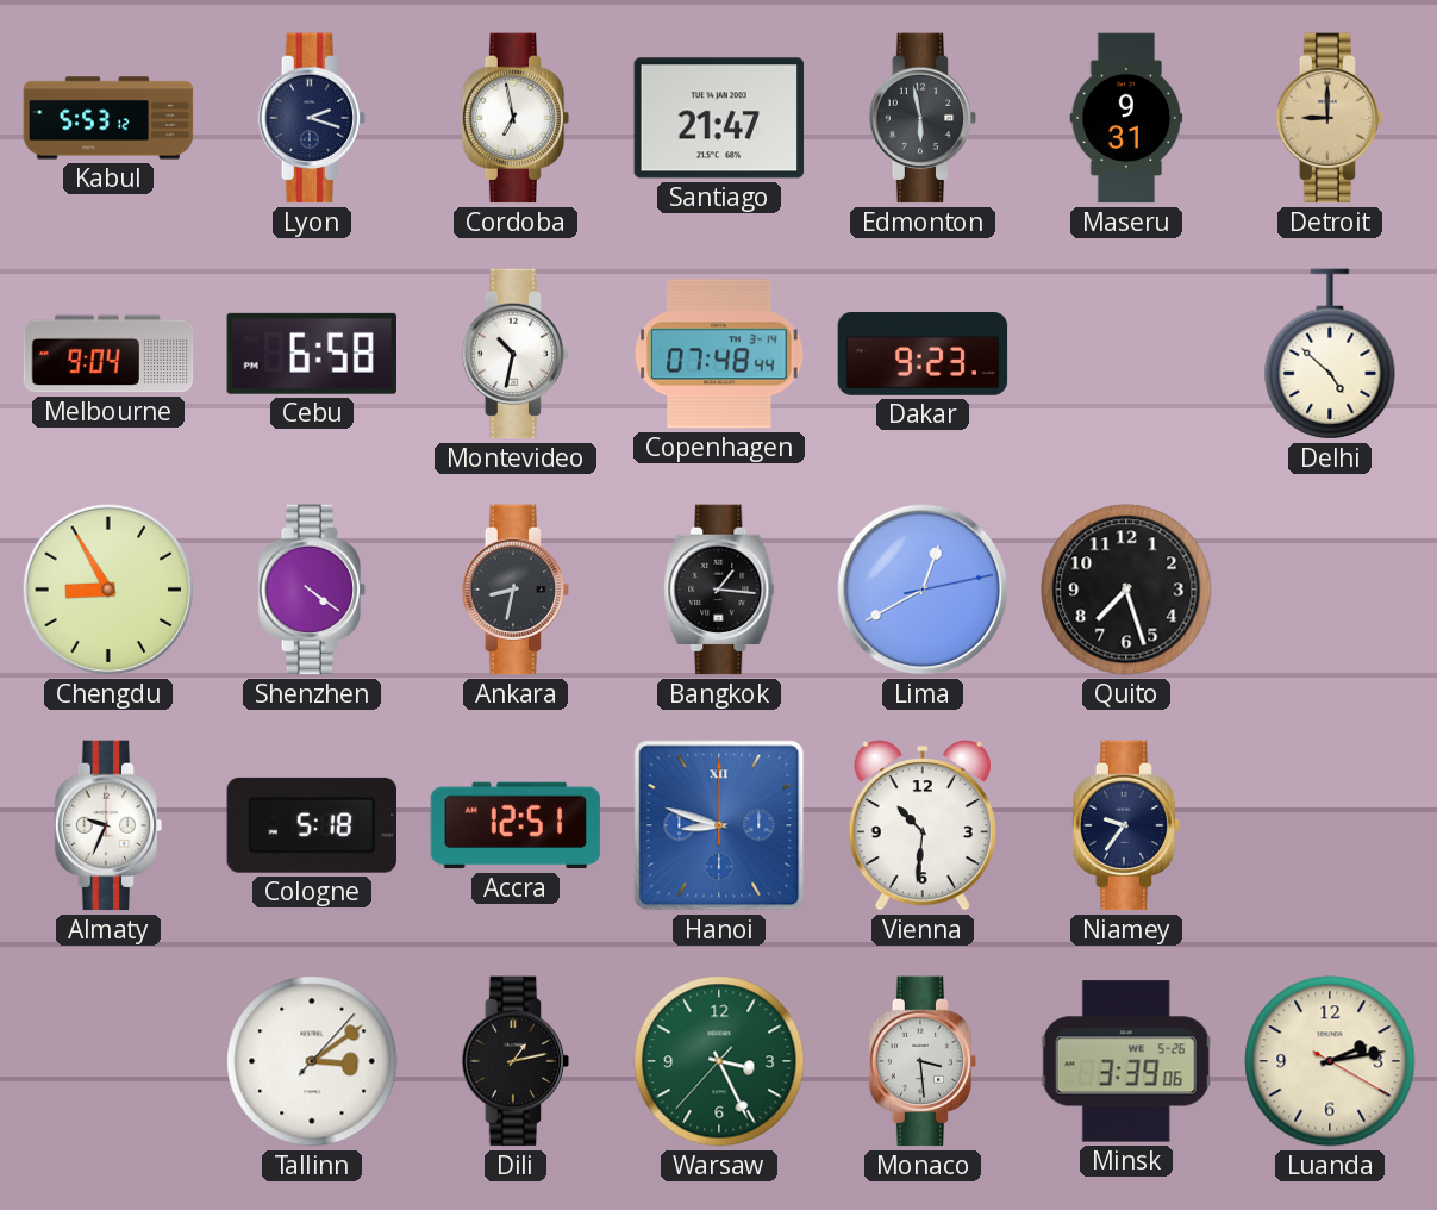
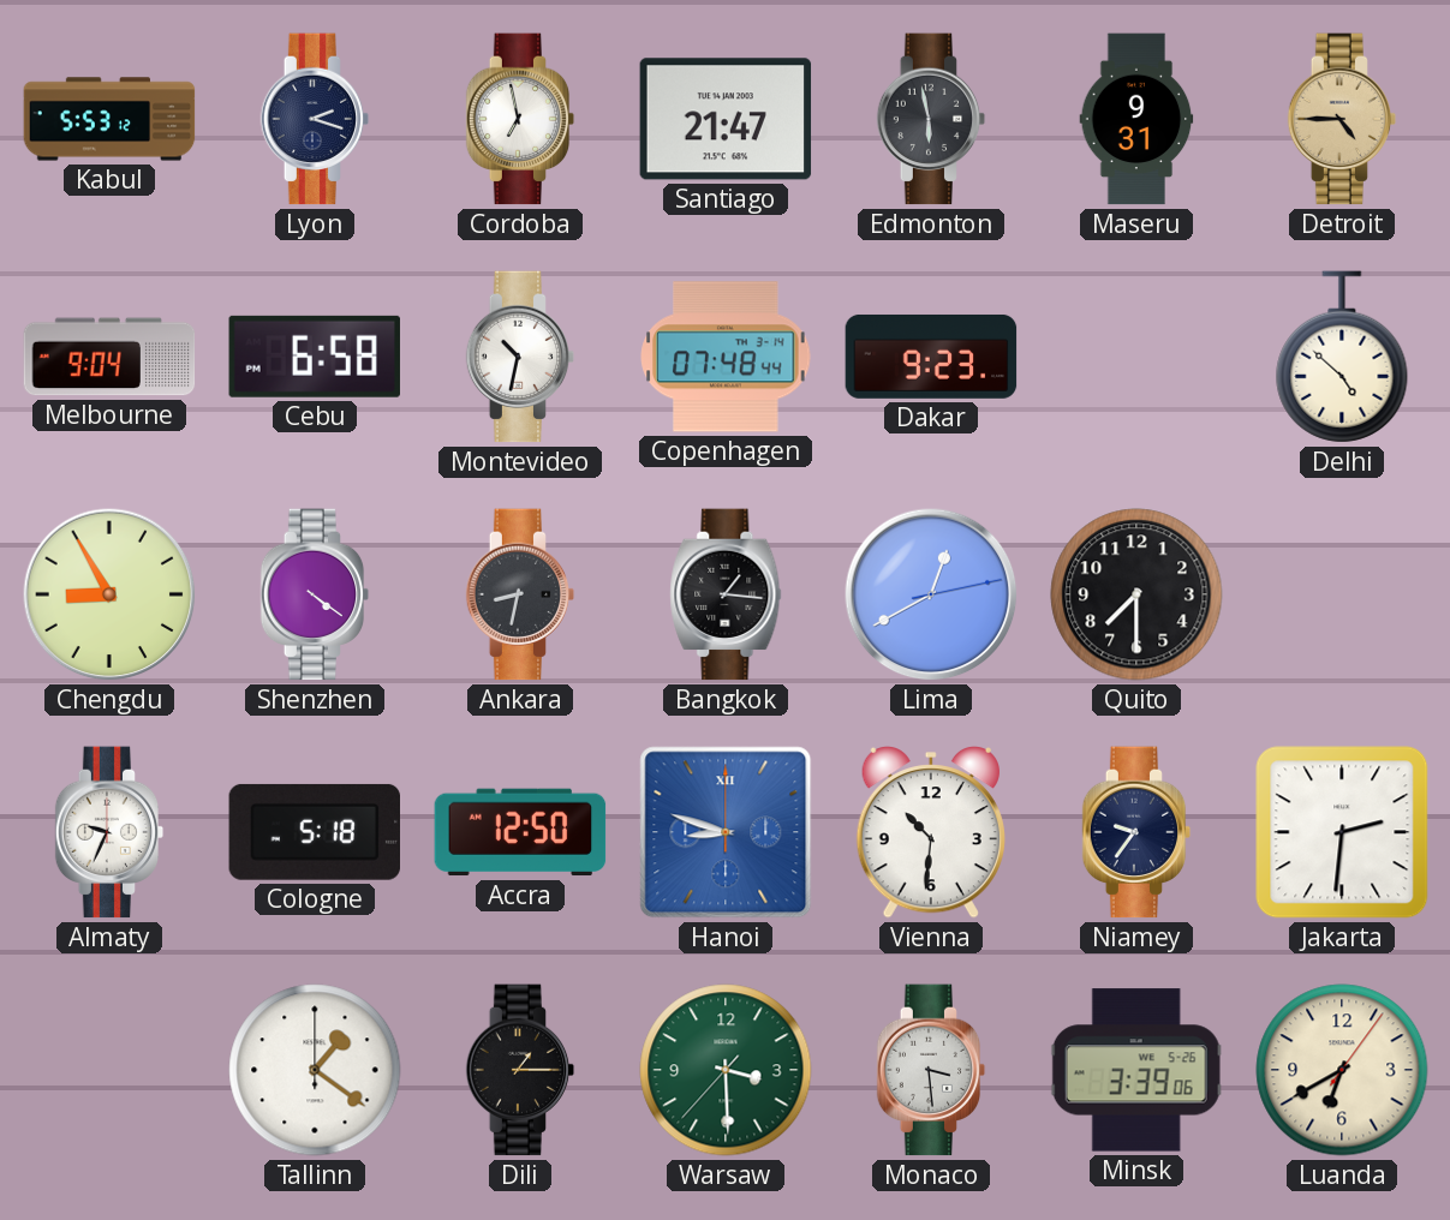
Detroit: 9:00 -> 4:45 (1342, 119)
Quito: 7:27 -> 7:30 (1136, 594)
Accra: 12:51 -> 12:50 (520, 832)
Jakarta: none -> 2:31 (1342, 832)
Tallinn: 3:09 -> 1:21 (315, 1070)
Dili: 1:13 -> 1:15 (520, 1070)
Warsaw: 3:25 -> 3:29 (726, 1070)
Luanda: 2:13 -> 6:40 (1342, 1070)
